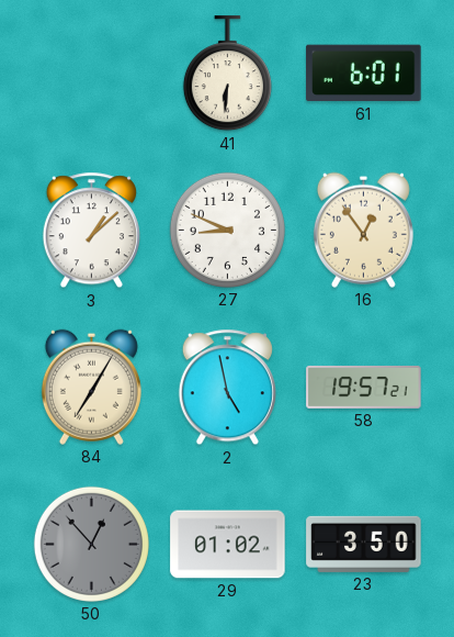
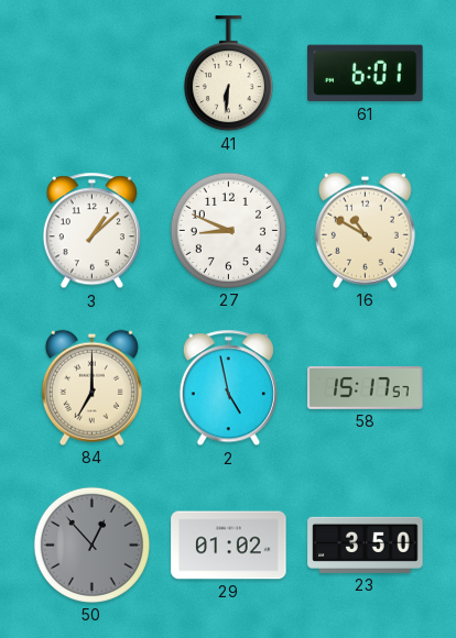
16: 12:54 -> 10:50 (365, 230)
84: 7:05 -> 7:00 (91, 387)
58: 19:57 -> 15:17 (366, 387)
